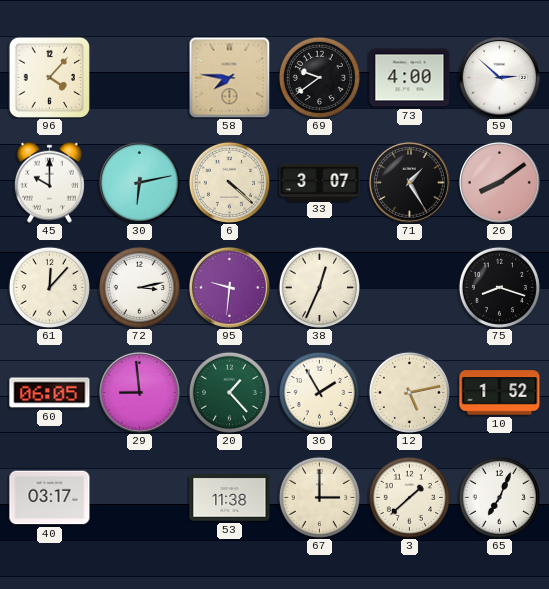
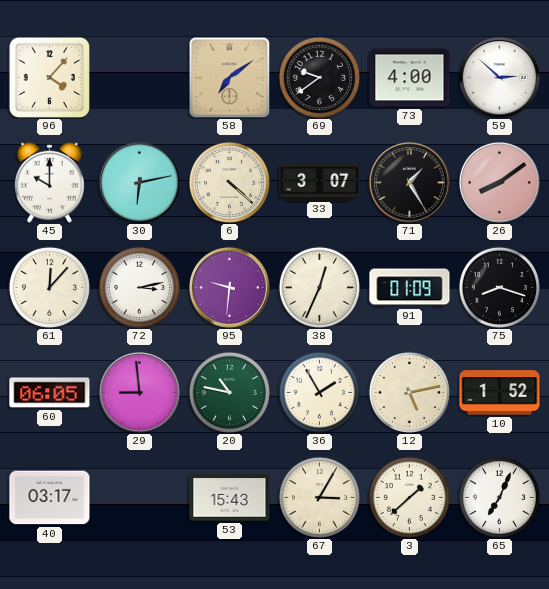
58: 7:46 -> 7:09 (229, 77)
91: none -> 01:09 (410, 288)
20: 1:23 -> 10:47 (229, 392)
53: 11:38 -> 15:43 (230, 498)
67: 3:00 -> 3:05 (319, 497)
